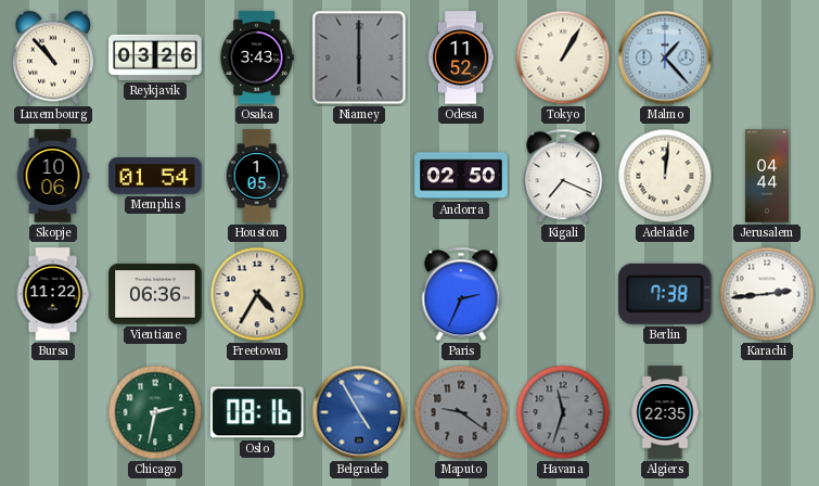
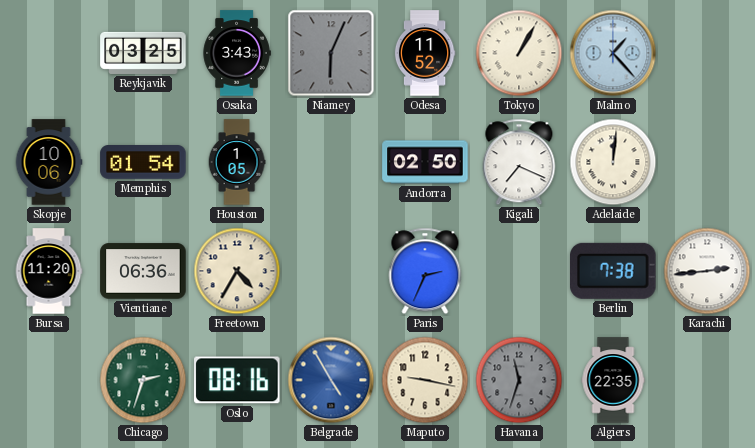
Luxembourg: 10:53 -> none (53, 57)
Reykjavik: 03:26 -> 03:25 (143, 53)
Niamey: 6:00 -> 6:04 (331, 53)
Jerusalem: 04:44 -> none (767, 176)
Bursa: 11:22 -> 11:20 (49, 271)
Chicago: 2:32 -> 2:33 (143, 380)
Maputo: 9:21 -> 9:17 (425, 380)
Maputo dial: grey -> cream (425, 380)
